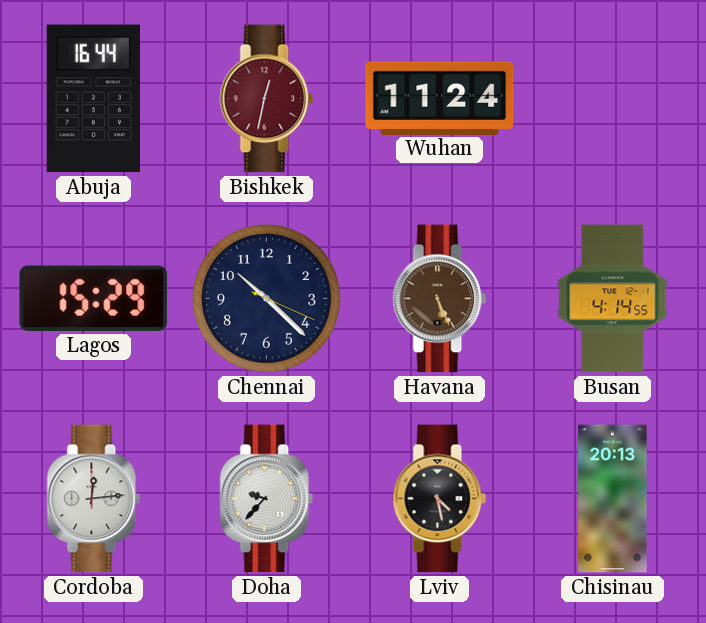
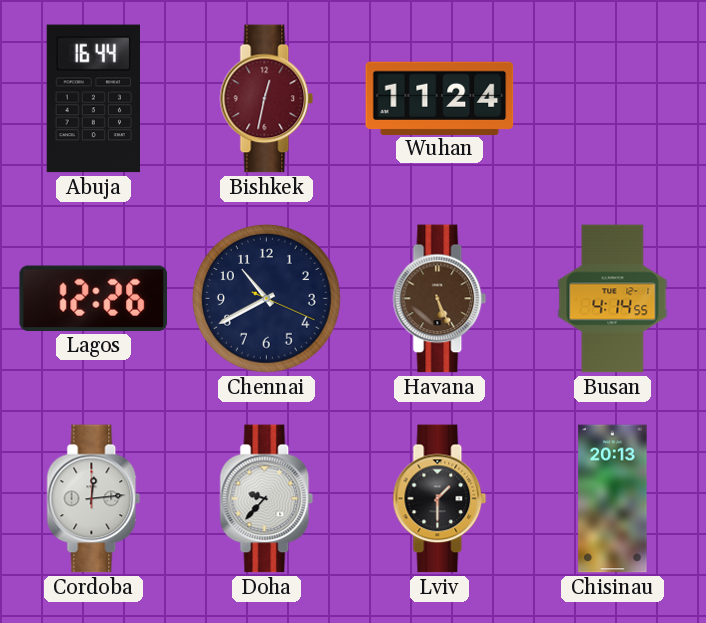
Lagos: 15:29 -> 12:26 (93, 298)
Chennai: 10:22 -> 10:40 (267, 299)
Lviv: 4:28 -> 1:30 (440, 499)
